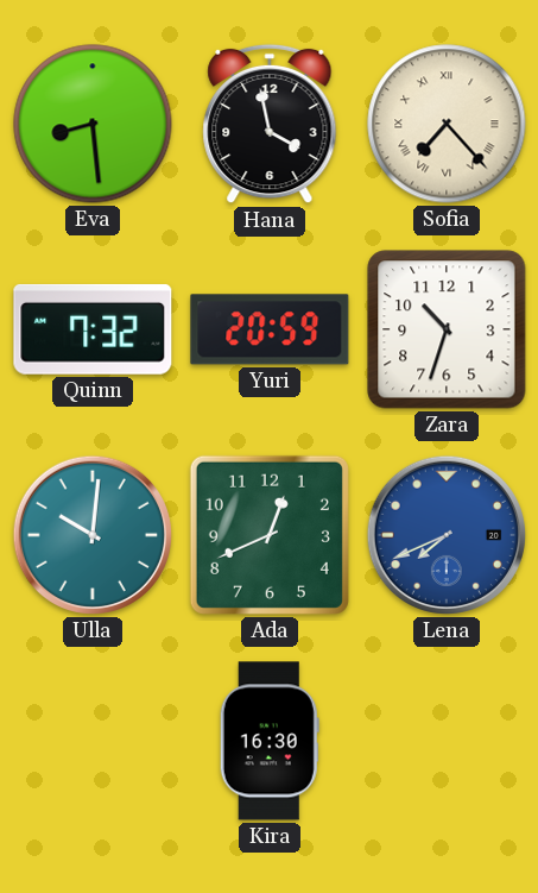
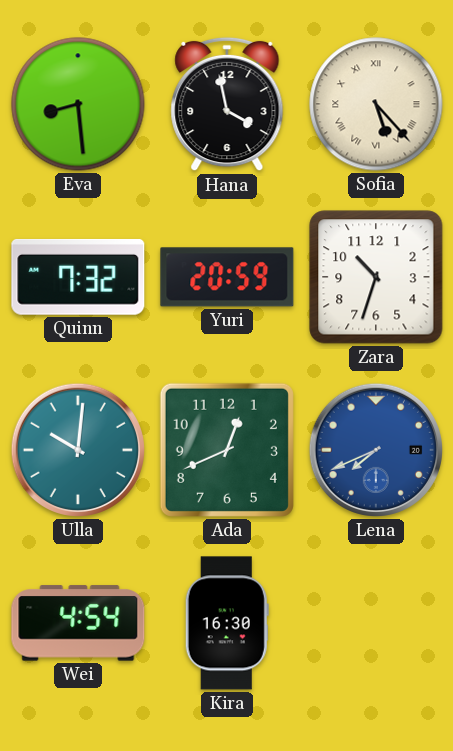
Sofia: 7:23 -> 5:23 (376, 104)
Wei: none -> 4:54 (78, 623)
